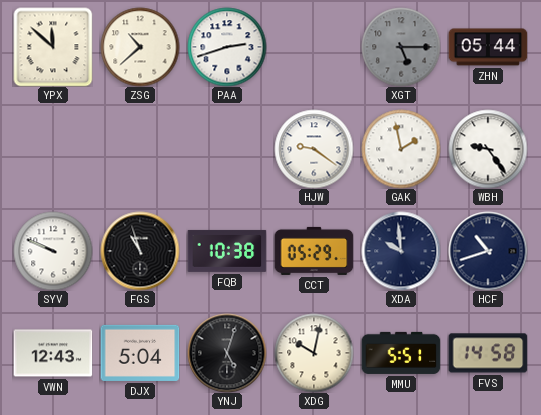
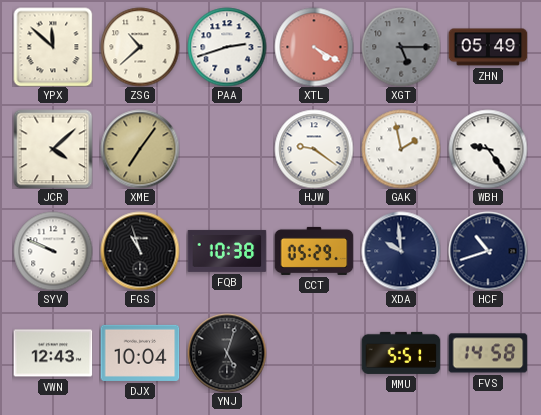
XTL: none -> 4:20 (314, 47)
ZHN: 05:44 -> 05:49 (488, 47)
JCR: none -> 4:08 (53, 149)
XME: none -> 7:06 (140, 149)
DJX: 5:04 -> 10:04 (140, 353)
XDG: 10:02 -> none (314, 353)
